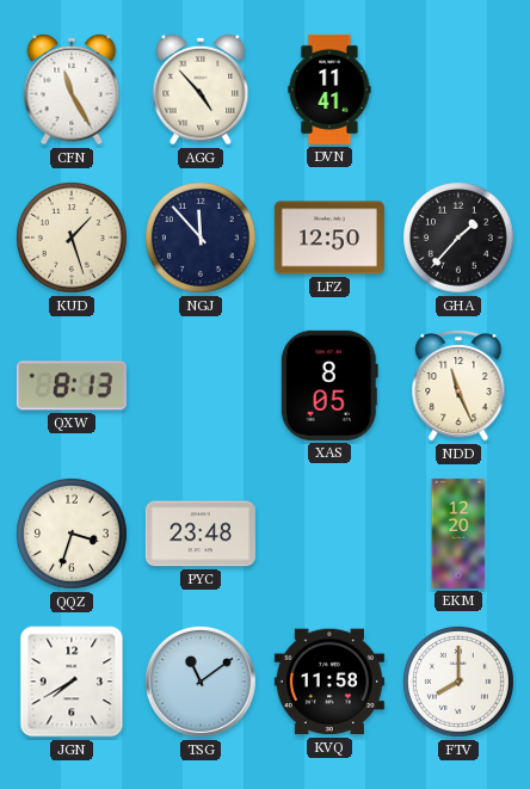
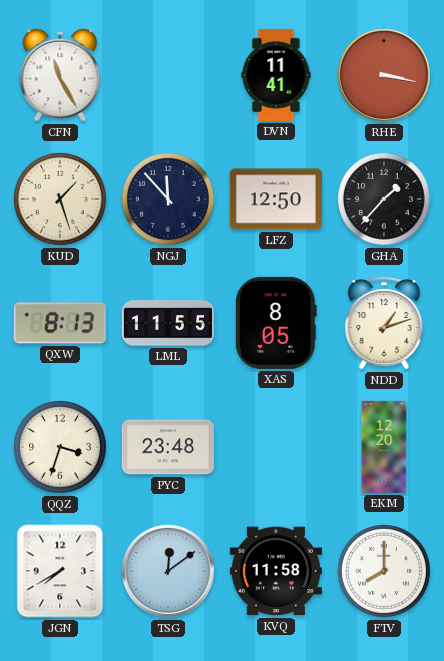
AGG: 4:53 -> none (201, 90)
RHE: none -> 3:17 (384, 75)
LML: none -> 11:55 (168, 323)
NDD: 11:26 -> 1:12 (384, 323)
TSG: 11:09 -> 12:09 (168, 571)
